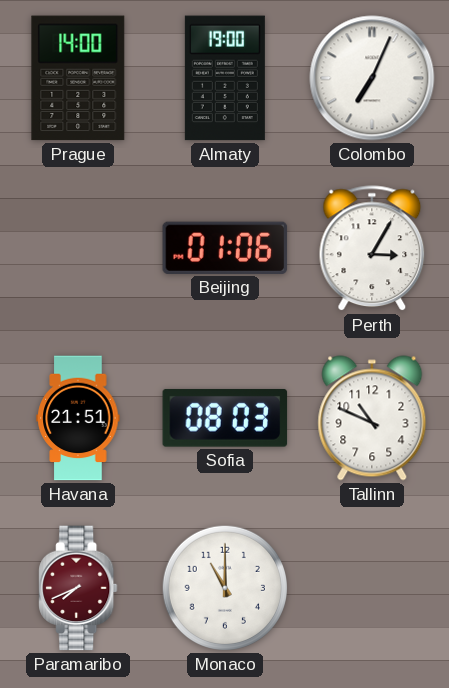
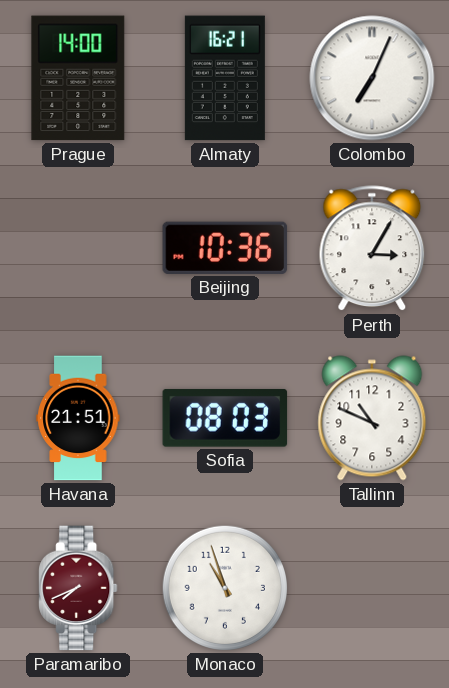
Almaty: 19:00 -> 16:21 (225, 78)
Beijing: 01:06 -> 10:36 (225, 248)
Monaco: 11:00 -> 10:57 (225, 588)
